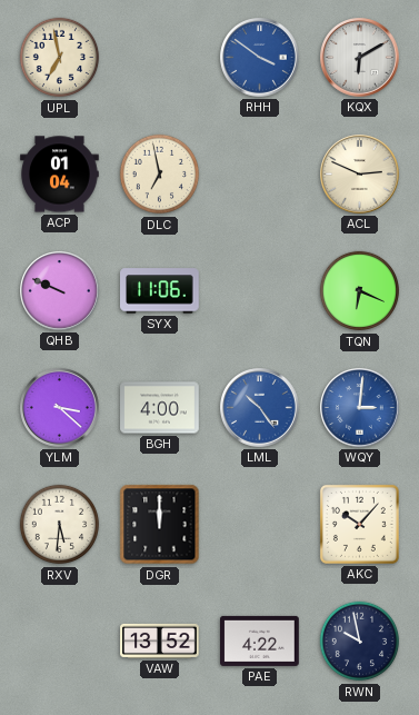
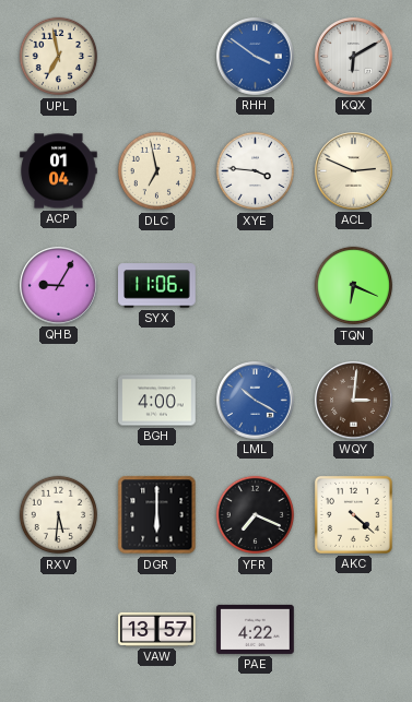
XYE: none -> 3:46 (256, 171)
QHB: 9:49 -> 9:05 (59, 286)
YLM: 3:22 -> none (60, 408)
LML: 10:24 -> 10:20 (256, 401)
WQY dial: blue -> brown (354, 401)
DGR: 12:00 -> 6:00 (157, 515)
YFR: none -> 7:19 (256, 515)
AKC: 10:07 -> 4:22 (353, 514)
VAW: 13:52 -> 13:57 (157, 629)
RWN: 9:58 -> none (360, 642)
